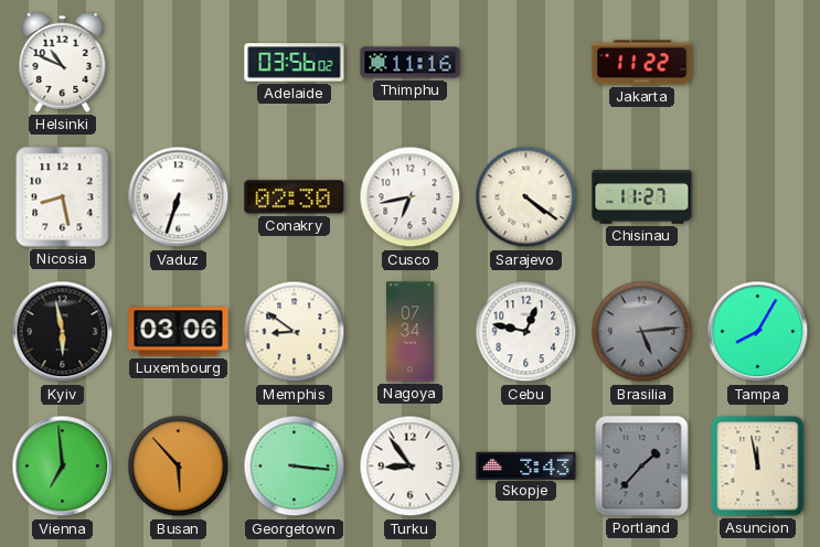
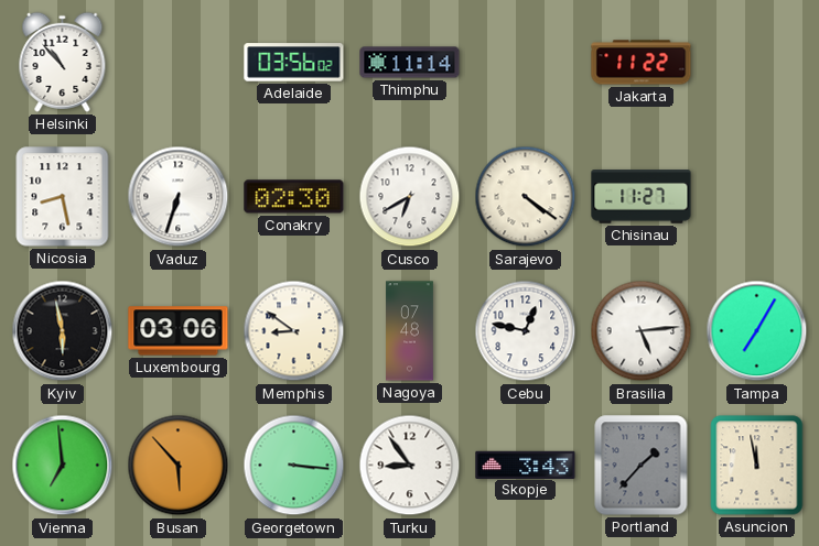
Helsinki: 10:49 -> 10:53 (63, 62)
Thimphu: 11:16 -> 11:14 (410, 63)
Cusco: 6:43 -> 6:40 (410, 197)
Nagoya: 07:34 -> 07:48 (410, 331)
Brasilia dial: grey -> white (642, 331)
Tampa: 8:05 -> 7:05 (757, 331)
